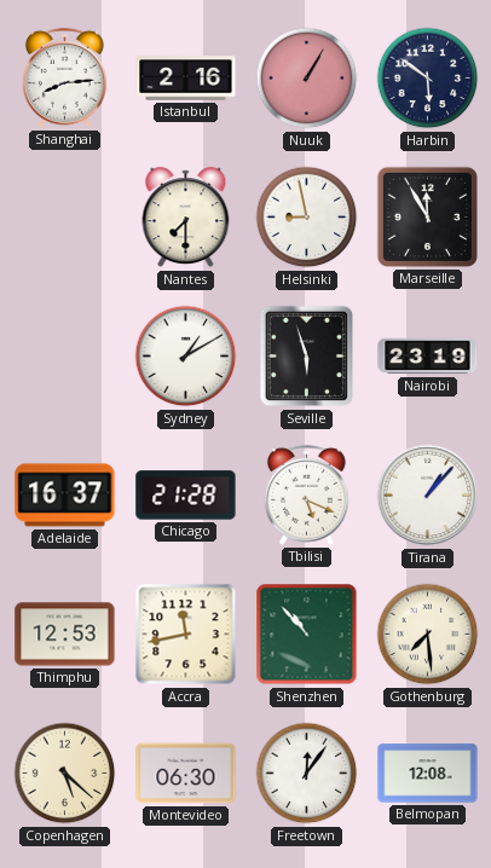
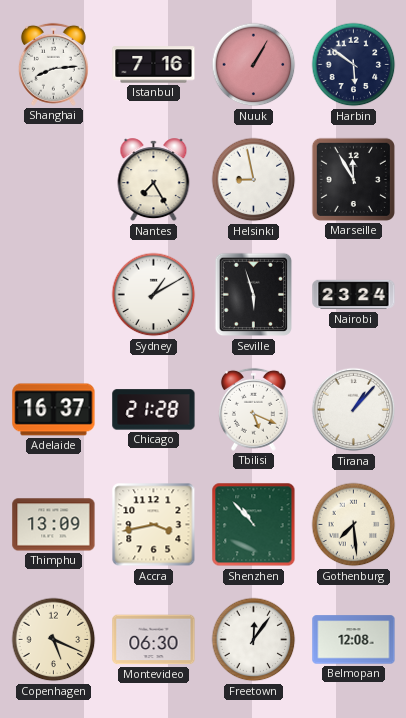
Istanbul: 2:16 -> 7:16 (154, 65)
Nantes: 7:30 -> 7:25 (154, 180)
Nairobi: 23:19 -> 23:24 (354, 295)
Thimphu: 12:53 -> 13:09 (54, 525)
Accra: 11:43 -> 3:43 (154, 525)
Copenhagen: 5:22 -> 5:19 (54, 640)
